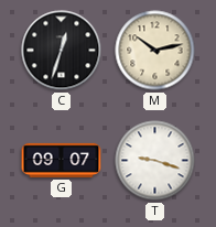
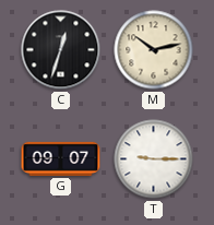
T: 9:18 -> 9:15 (154, 159)
